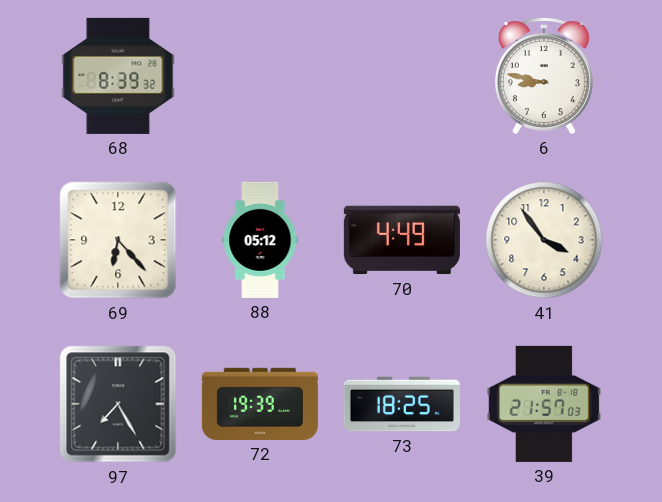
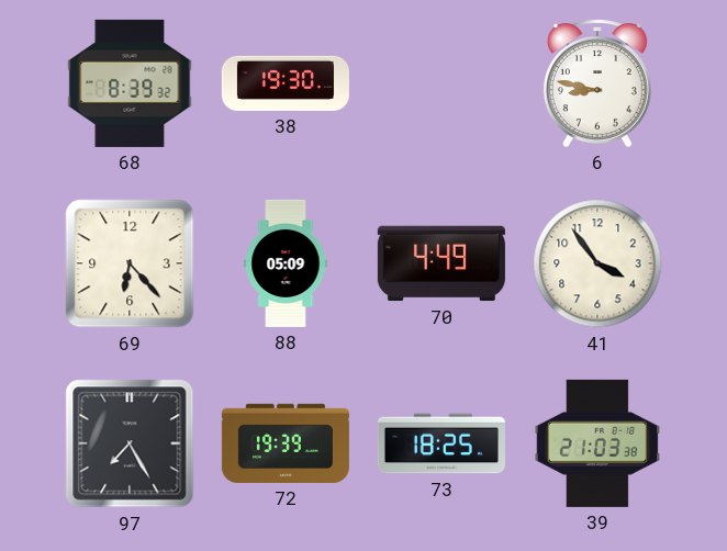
38: none -> 19:30 (286, 83)
88: 05:12 -> 05:09 (286, 263)
39: 21:57 -> 21:03 (597, 443)
